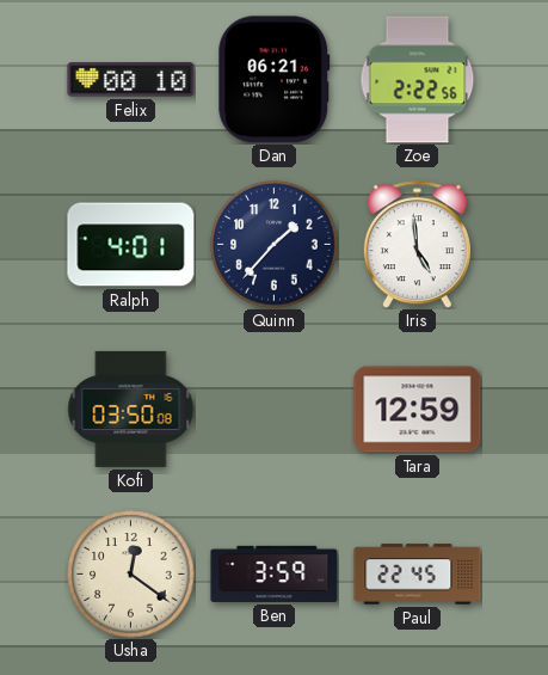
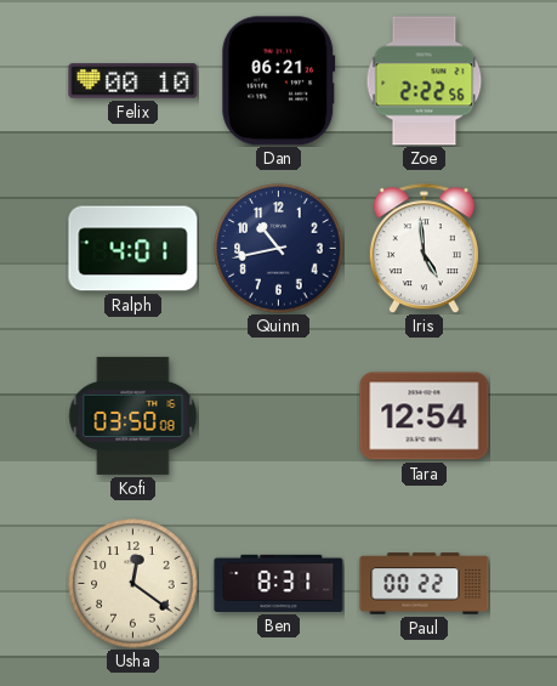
Quinn: 1:37 -> 10:43 (279, 249)
Tara: 12:59 -> 12:54 (425, 416)
Ben: 3:59 -> 8:31 (279, 583)
Paul: 22:45 -> 00:22 (425, 584)
